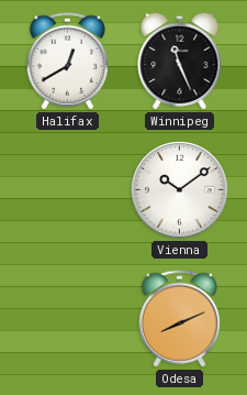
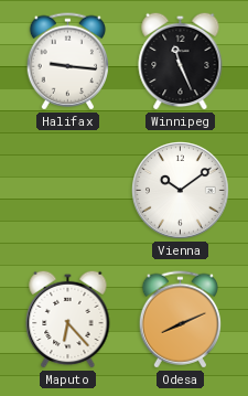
Halifax: 12:40 -> 9:16 (67, 62)
Maputo: none -> 6:23 (68, 319)
